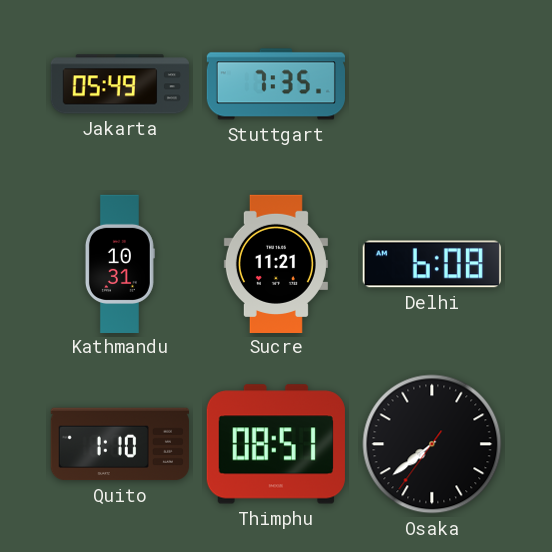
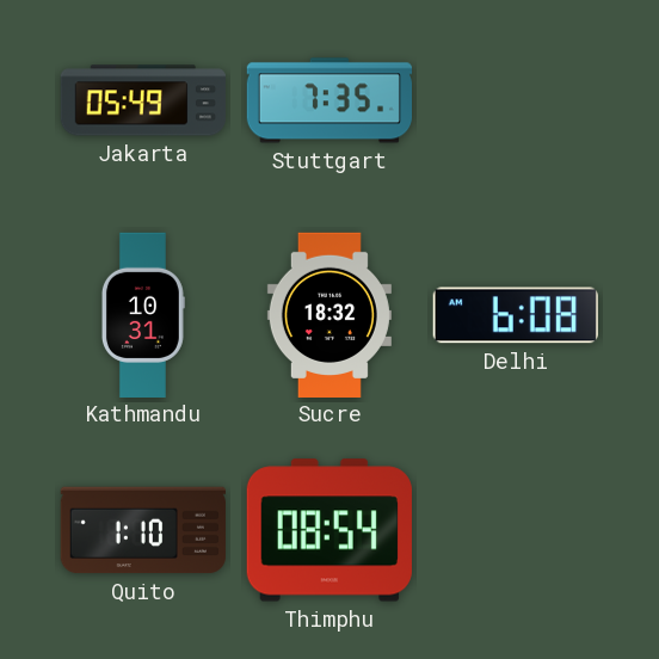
Sucre: 11:21 -> 18:32 (329, 314)
Thimphu: 08:51 -> 08:54 (329, 530)
Osaka: 7:38 -> none (432, 444)
